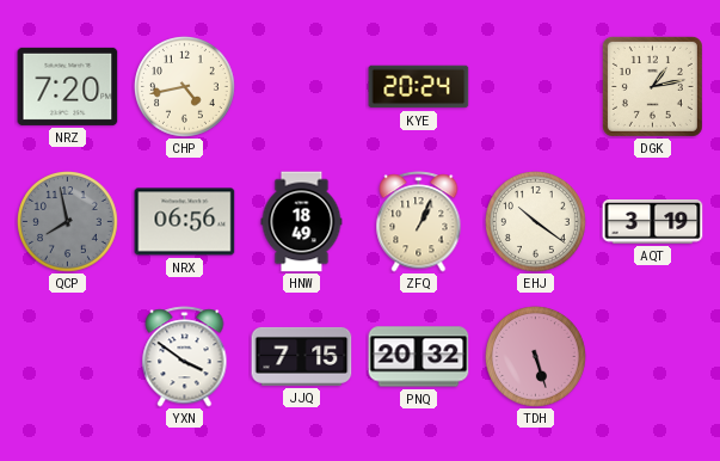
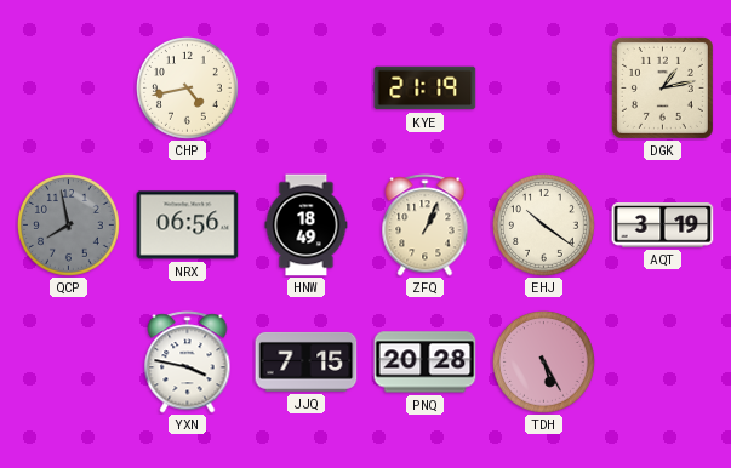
NRZ: 7:20 -> none (68, 86)
KYE: 20:24 -> 21:19 (426, 89)
YXN: 3:51 -> 3:47 (188, 363)
PNQ: 20:32 -> 20:28 (426, 363)
TDH: 5:27 -> 5:25 (544, 363)
